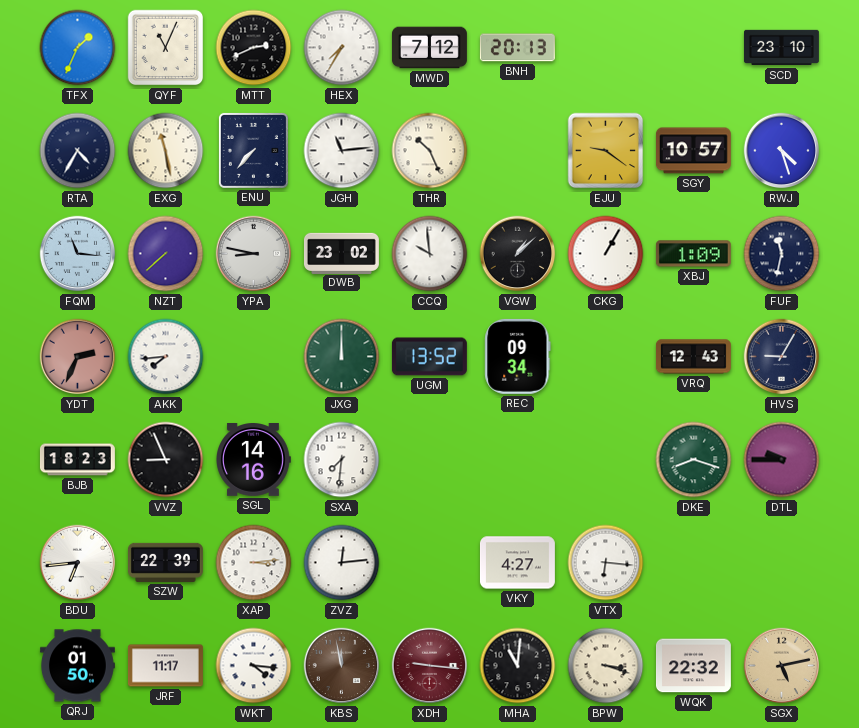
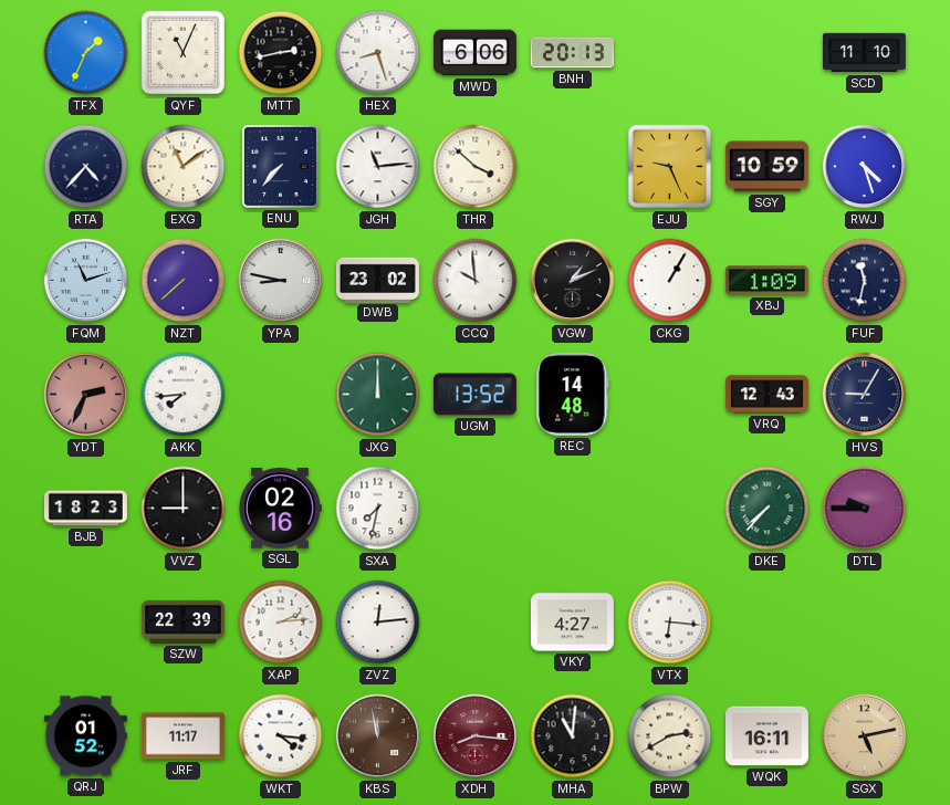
MTT: 2:41 -> 2:43 (281, 53)
HEX: 7:35 -> 8:27 (378, 53)
MWD: 7:12 -> 6:06 (474, 53)
SCD: 23:10 -> 11:10 (864, 53)
RTA: 4:35 -> 4:37 (86, 167)
EXG: 11:28 -> 11:09 (184, 167)
THR: 10:26 -> 3:52 (476, 167)
EJU: 9:21 -> 9:26 (670, 167)
SGY: 10:57 -> 10:59 (766, 167)
FQM: 11:16 -> 11:12 (86, 281)
VGW: 1:08 -> 1:11 (573, 281)
REC: 09:34 -> 14:48 (573, 394)
VVZ: 8:56 -> 9:00 (184, 509)
SGL: 14:16 -> 02:16 (281, 509)
SXA: 7:31 -> 7:32 (378, 509)
DKE: 8:18 -> 7:37 (768, 509)
BDU: 6:44 -> none (78, 563)
XAP: 3:14 -> 2:14 (281, 623)
QRJ: 01:50 -> 01:52 (85, 736)
XDH: 9:16 -> 8:16 (476, 736)
BPW: 3:18 -> 2:40 (670, 736)
WQK: 22:32 -> 16:11 (766, 736)
